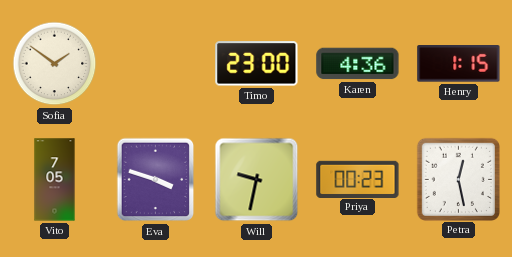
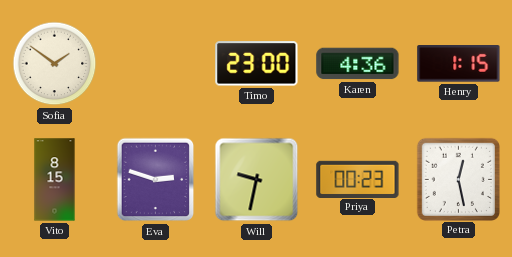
Vito: 7:05 -> 8:15 (55, 180)
Eva: 3:48 -> 2:48 (156, 180)
